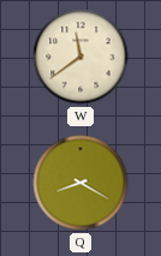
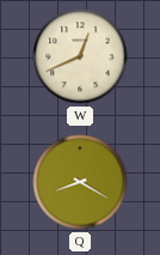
W: 11:39 -> 12:41 (80, 56)
